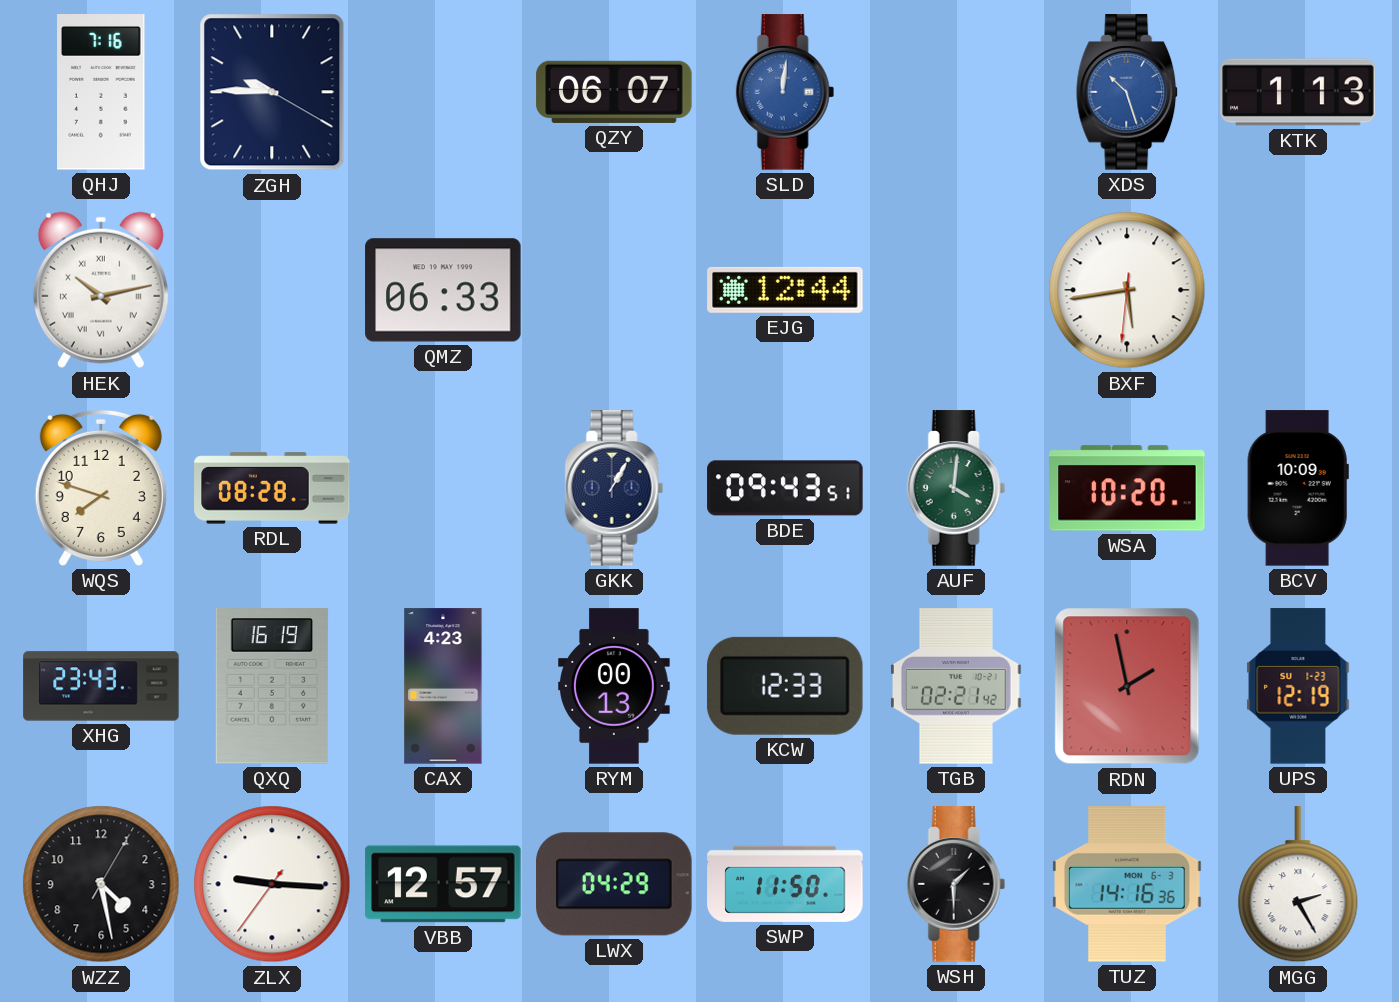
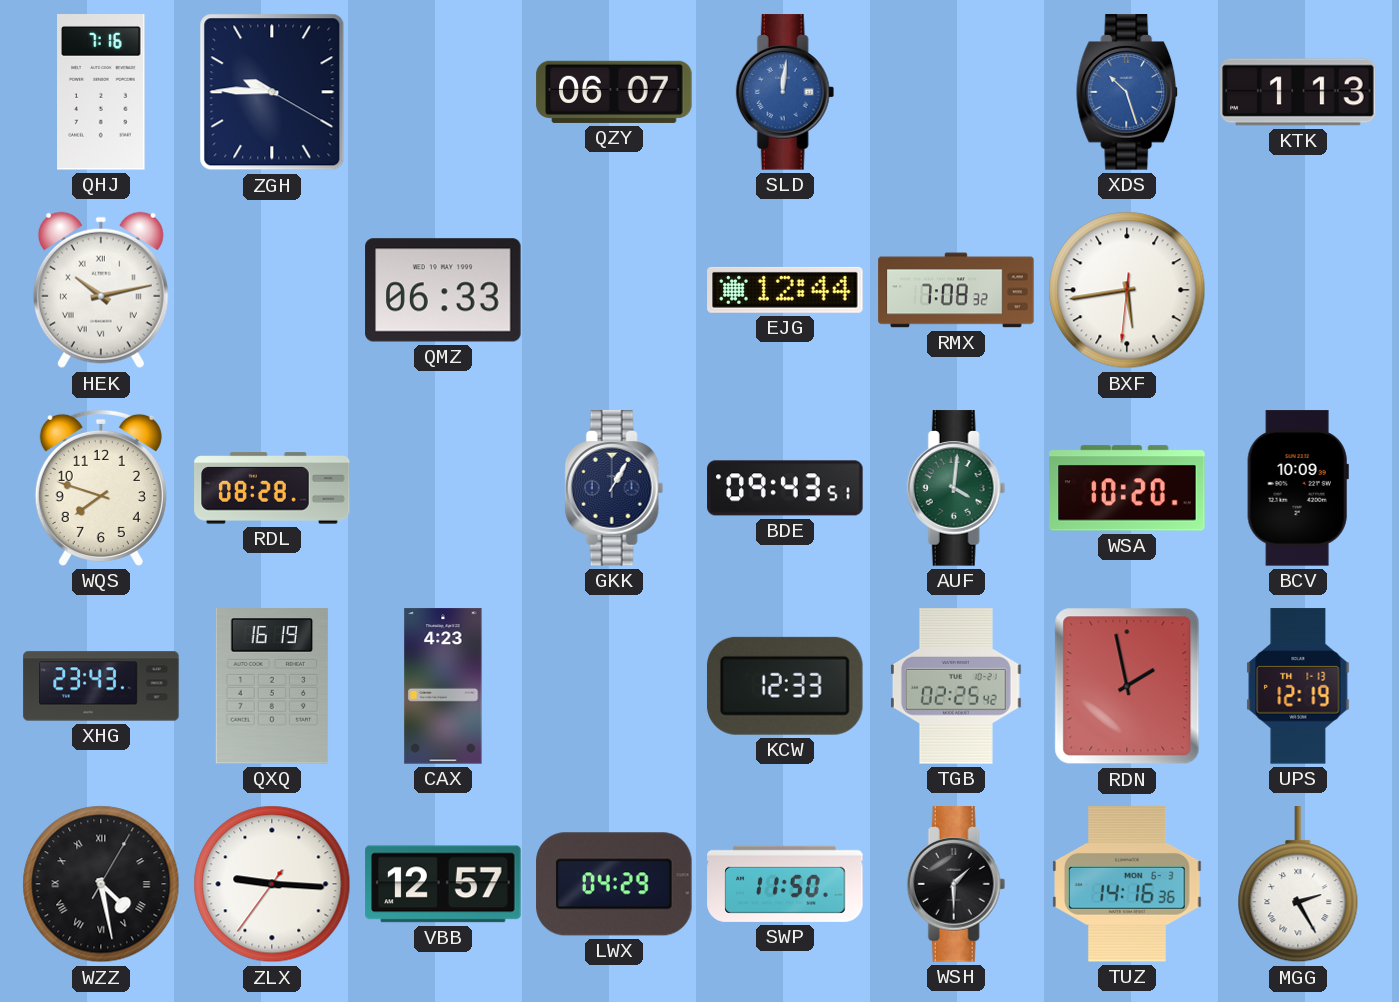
RMX: none -> 7:08 (956, 290)
RYM: 00:13 -> none (614, 686)
TGB: 02:21 -> 02:25 (957, 686)
UPS date: SU 1-23 -> TH 1-13 (1298, 686)
WZZ numerals: Arabic -> Roman (101, 884)
